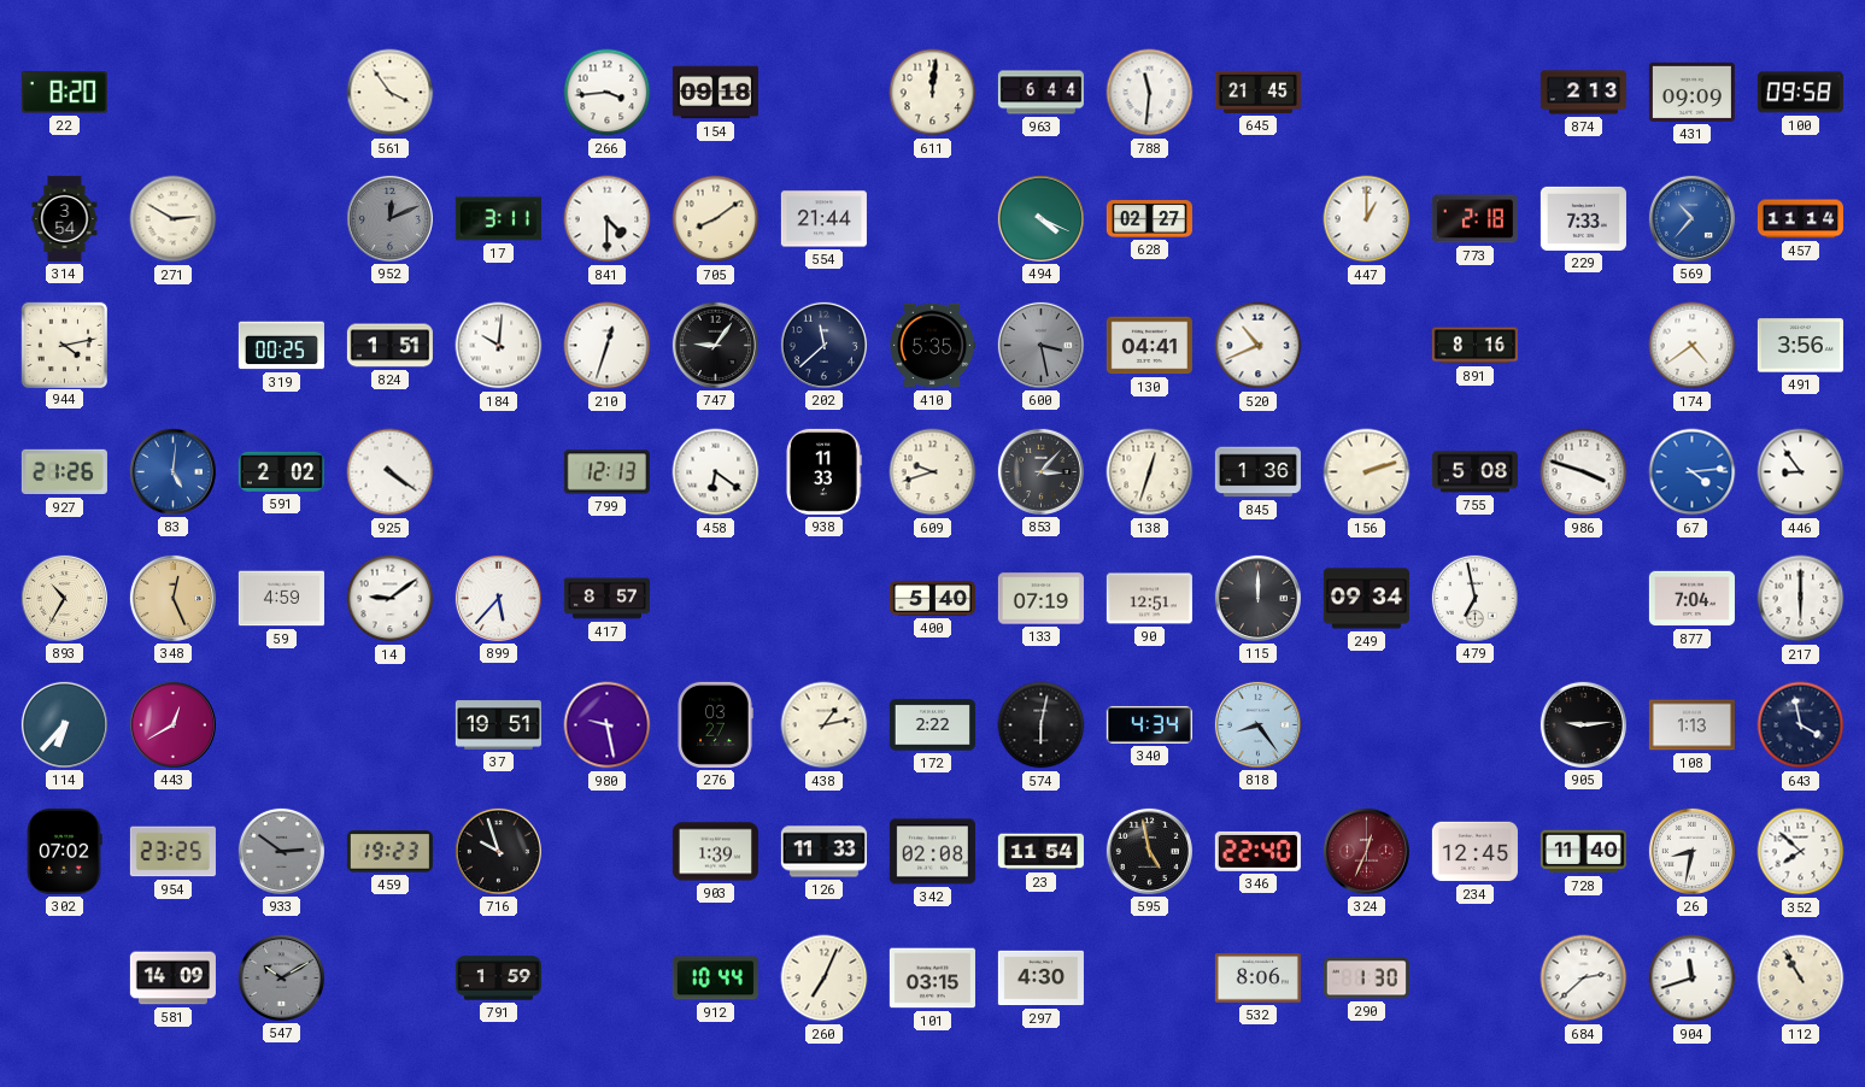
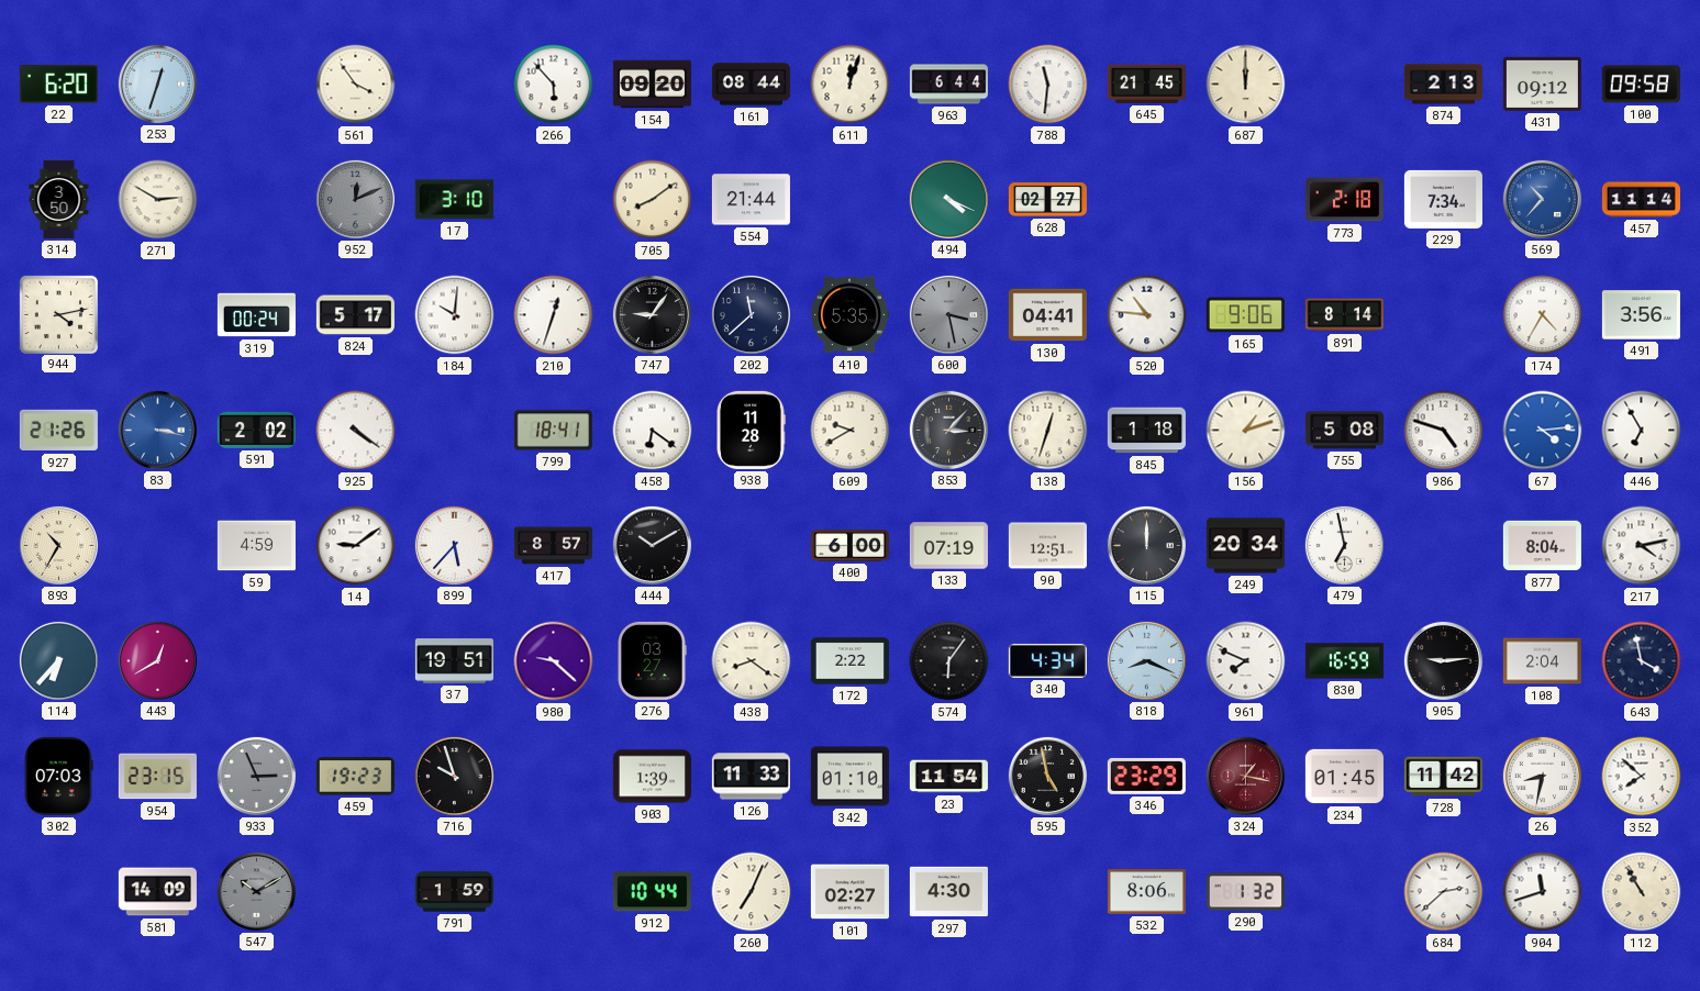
22: 8:20 -> 6:20 (58, 85)
253: none -> 12:33 (157, 83)
266: 3:44 -> 5:53 (554, 85)
154: 09:18 -> 09:20 (652, 85)
161: none -> 08:44 (751, 85)
611: 12:01 -> 12:03 (851, 85)
687: none -> 12:00 (1246, 85)
431: 09:09 -> 09:12 (1542, 83)
314: 3:54 -> 3:50 (59, 199)
17: 3:11 -> 3:10 (454, 200)
841: 4:30 -> none (608, 219)
447: 1:00 -> none (1367, 219)
229: 7:33 -> 7:34 (1443, 199)
319: 00:25 -> 00:24 (256, 315)
824: 1:51 -> 5:17 (355, 315)
520: 10:41 -> 10:46 (1147, 315)
165: none -> 9:06 (1245, 315)
891: 8:16 -> 8:14 (1344, 315)
174: 4:39 -> 4:35 (1543, 315)
83: 5:01 -> 3:17 (157, 430)
799: 12:13 -> 18:41 (553, 431)
938: 11:33 -> 11:28 (751, 430)
609: 9:42 -> 9:40 (851, 431)
845: 1:36 -> 1:18 (1146, 431)
156: 2:12 -> 1:12 (1246, 431)
986: 3:48 -> 4:48 (1444, 431)
446: 8:54 -> 6:55 (1642, 431)
348: 12:26 -> none (172, 598)
444: none -> 10:10 (652, 545)
400: 5:40 -> 6:00 (849, 546)
249: 09:34 -> 20:34 (1245, 546)
877: 7:04 -> 8:04 (1542, 546)
217: 6:00 -> 4:13 (1642, 546)
980: 9:28 -> 9:22 (554, 661)
438: 1:13 -> 8:21 (752, 661)
574: 6:02 -> 6:06 (949, 661)
818: 8:24 -> 8:19 (1146, 660)
961: none -> 7:49 (1246, 661)
830: none -> 16:59 (1344, 661)
108: 1:13 -> 2:04 (1542, 661)
302: 07:02 -> 07:03 (58, 776)
954: 23:25 -> 23:15 (157, 777)
933: 2:51 -> 2:56 (256, 776)
342: 02:08 -> 01:10 (849, 777)
346: 22:40 -> 23:29 (1146, 776)
324: 12:34 -> 1:17 (1245, 776)
234: 12:45 -> 01:45 (1344, 777)
728: 11:40 -> 11:42 (1443, 777)
101: 03:15 -> 02:27 (849, 892)
290: 1:30 -> 1:32 (1245, 892)
